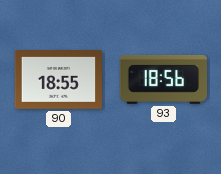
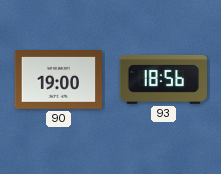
90: 18:55 -> 19:00 (58, 80)
